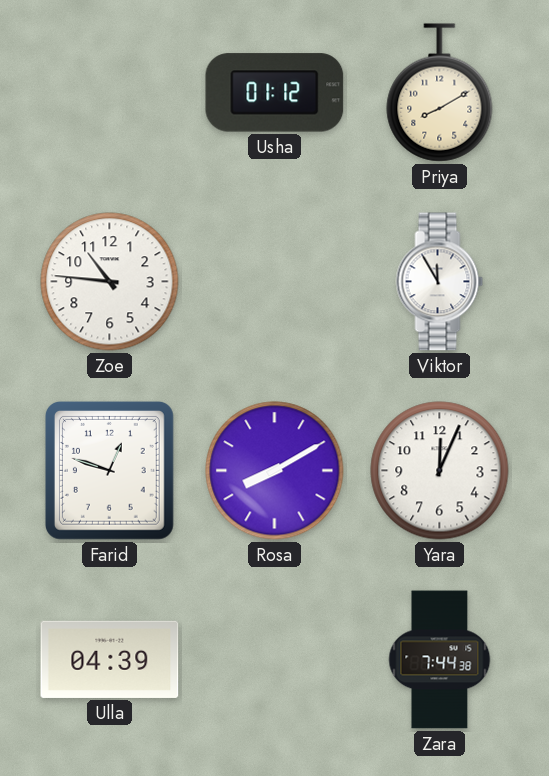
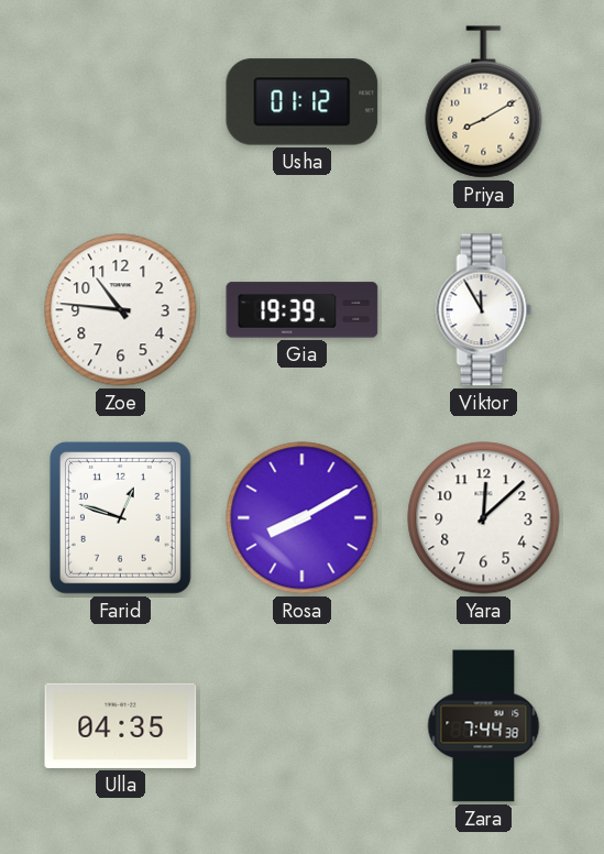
Gia: none -> 19:39 (303, 310)
Yara: 12:04 -> 12:08 (484, 518)
Ulla: 04:39 -> 04:35 (121, 725)
